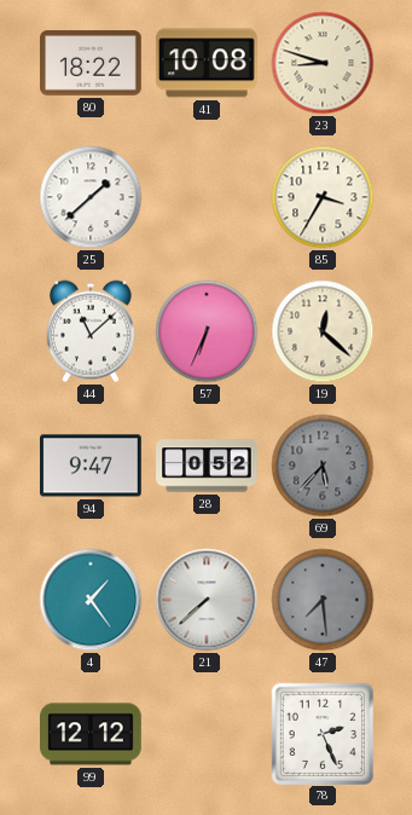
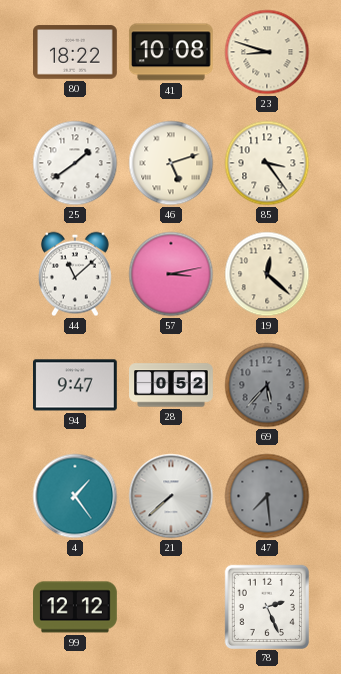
25: 1:38 -> 1:39 (75, 163)
46: none -> 5:12 (171, 163)
85: 3:35 -> 3:24 (267, 163)
57: 6:34 -> 3:13 (171, 274)
